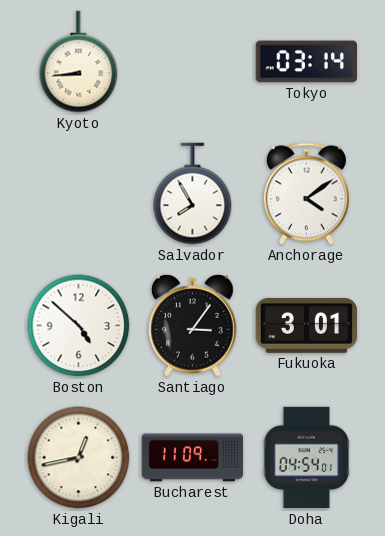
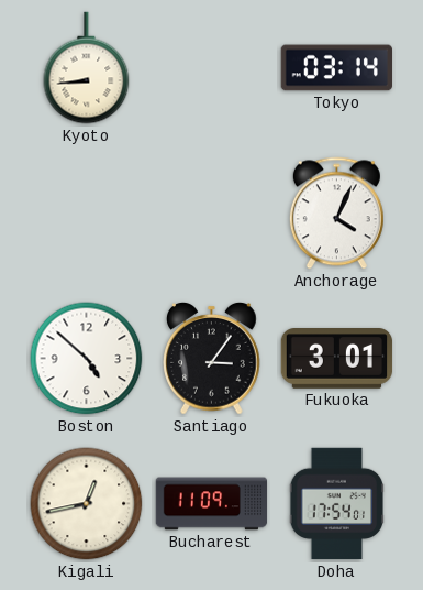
Salvador: 7:55 -> none (193, 194)
Anchorage: 4:09 -> 4:04 (336, 214)
Doha: 04:54 -> 17:54 (337, 504)
